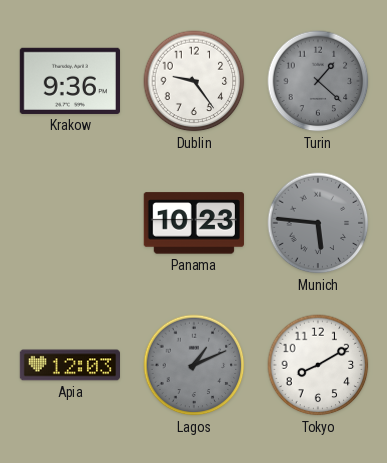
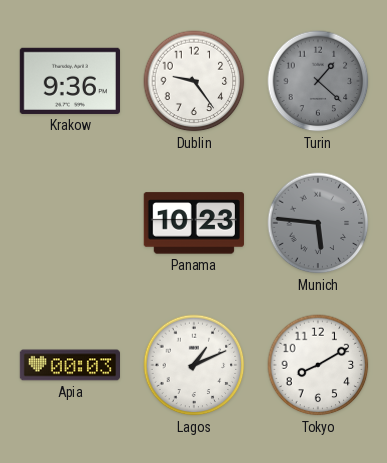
Apia: 12:03 -> 00:03 (69, 365)
Lagos dial: grey -> white (194, 365)
